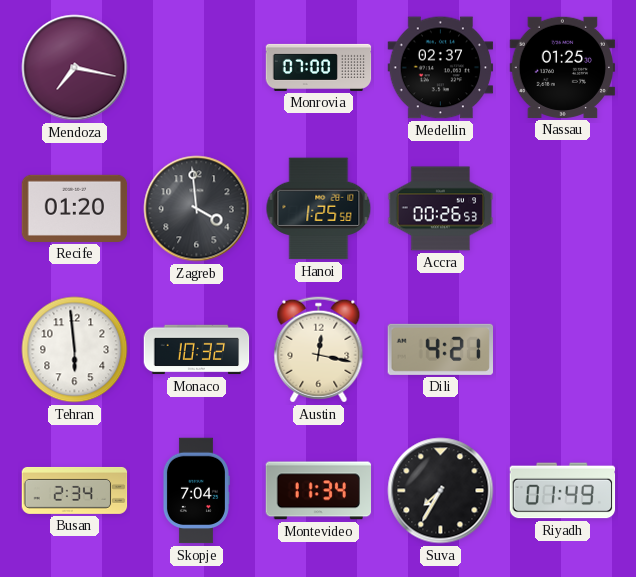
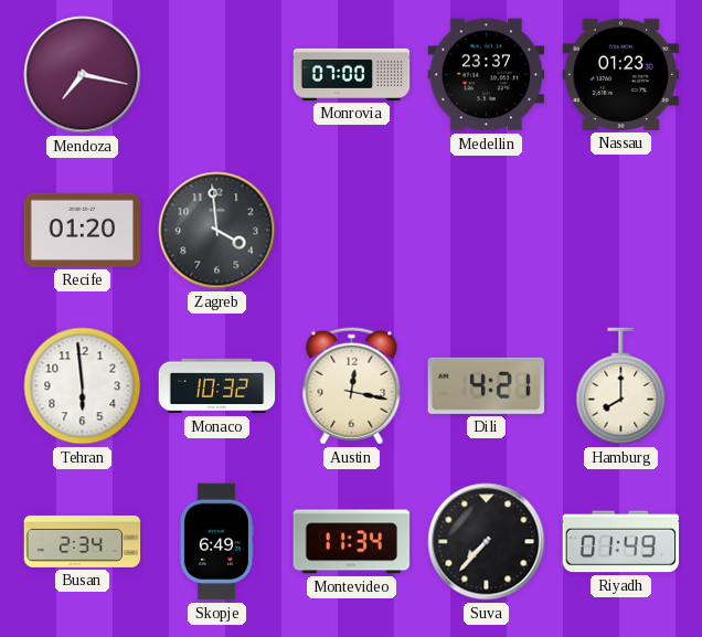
Medellin: 02:37 -> 23:37 (487, 75)
Nassau: 01:25 -> 01:23 (621, 74)
Hanoi: 1:25 -> none (319, 209)
Accra: 00:26 -> none (441, 209)
Hamburg: none -> 8:00 (621, 386)
Skopje: 7:04 -> 6:49 (216, 542)
Suva: 7:35 -> 7:37 (487, 542)
